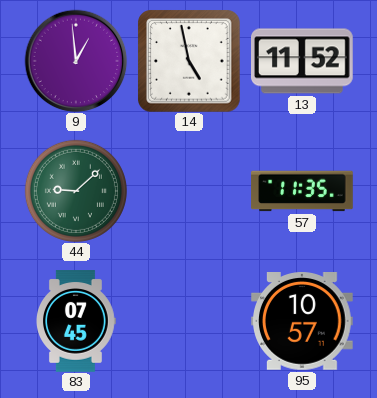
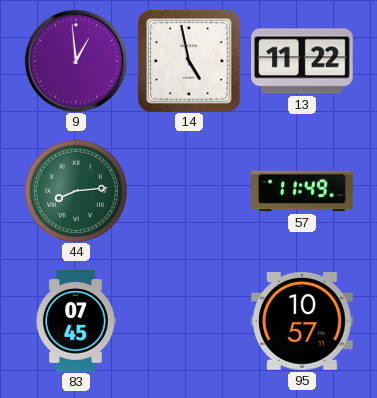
13: 11:52 -> 11:22 (303, 61)
44: 9:08 -> 8:14 (76, 191)
57: 11:35 -> 11:49 (302, 191)
